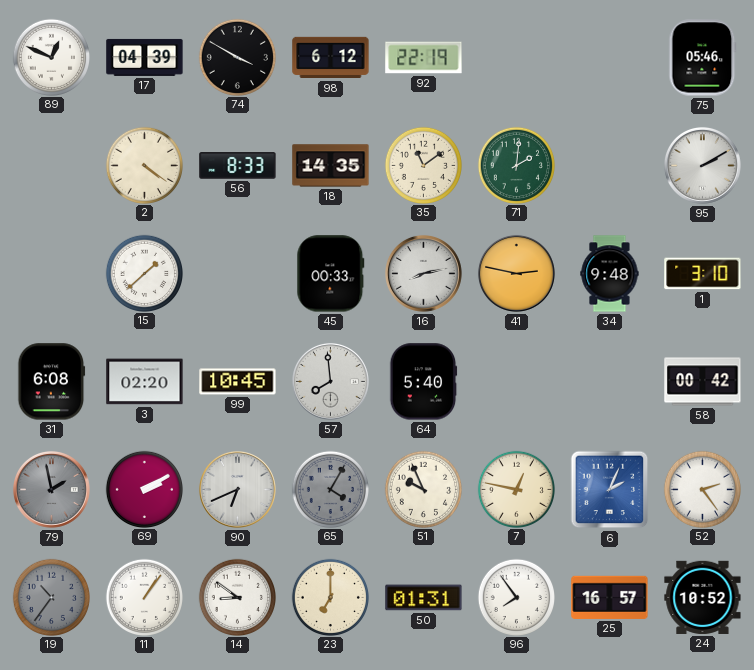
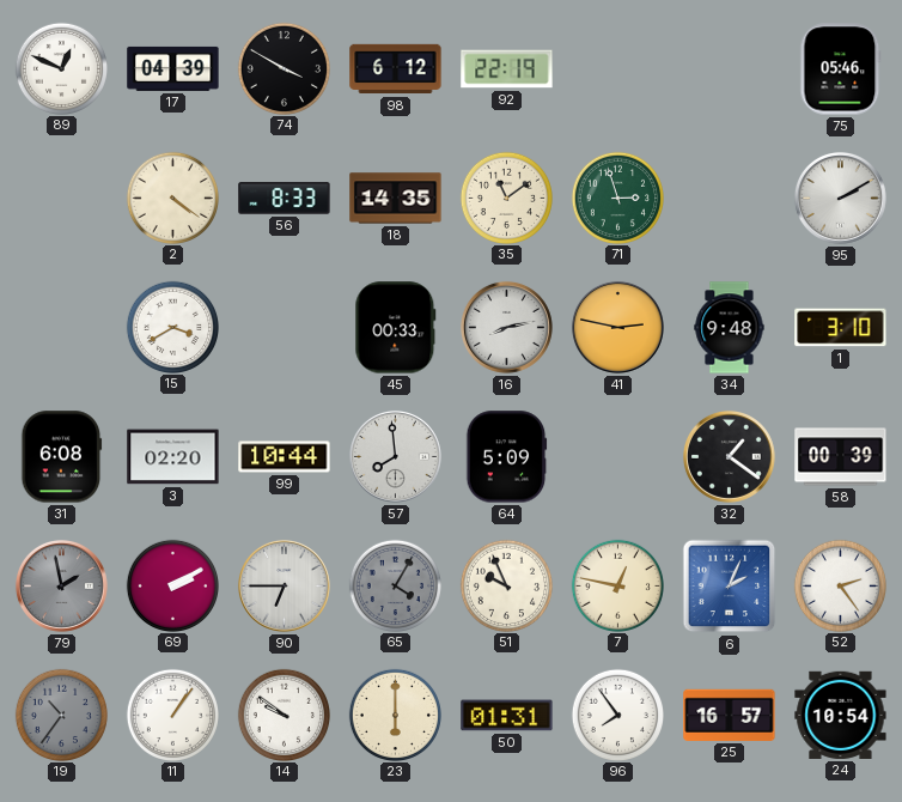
71: 2:01 -> 2:57 (617, 198)
15: 1:38 -> 3:40 (172, 327)
99: 10:45 -> 10:44 (285, 457)
64: 5:40 -> 5:09 (507, 457)
32: none -> 1:21 (729, 456)
58: 00:42 -> 00:39 (841, 457)
90: 6:41 -> 6:45 (284, 585)
14: 8:51 -> 9:51 (284, 715)
23: 7:00 -> 6:00 (395, 715)
24: 10:52 -> 10:54 (841, 715)
